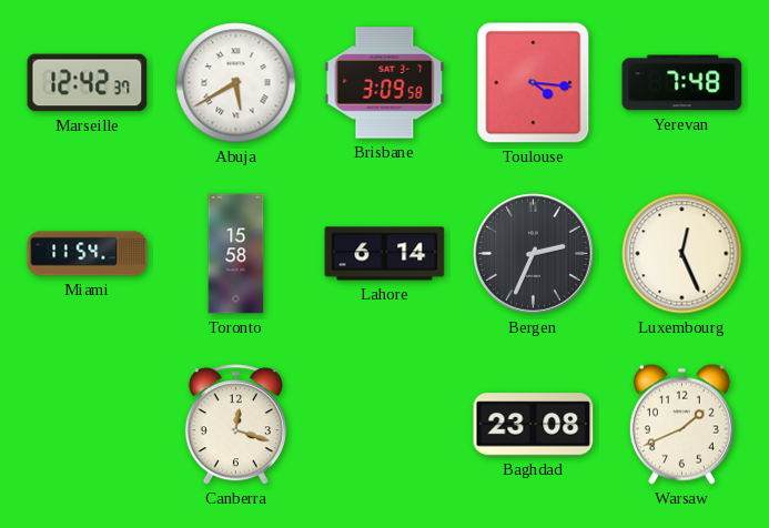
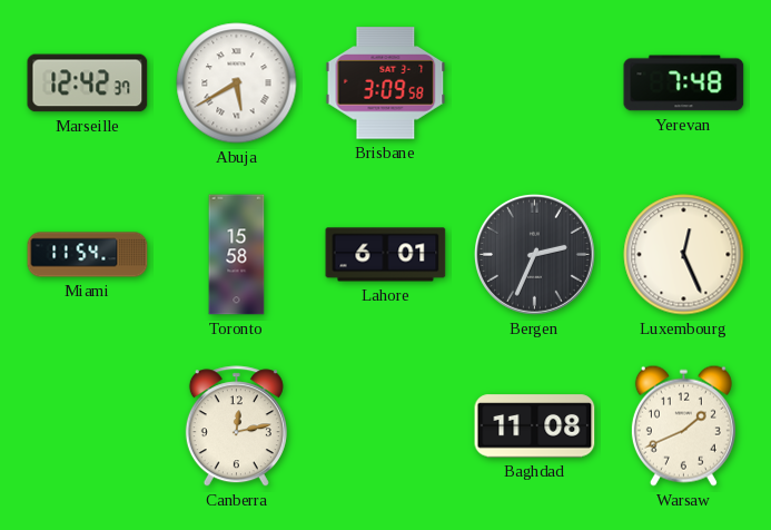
Toulouse: 4:16 -> none (534, 83)
Lahore: 6:14 -> 6:01 (386, 255)
Canberra: 12:18 -> 12:13 (236, 426)
Baghdad: 23:08 -> 11:08 (535, 426)
